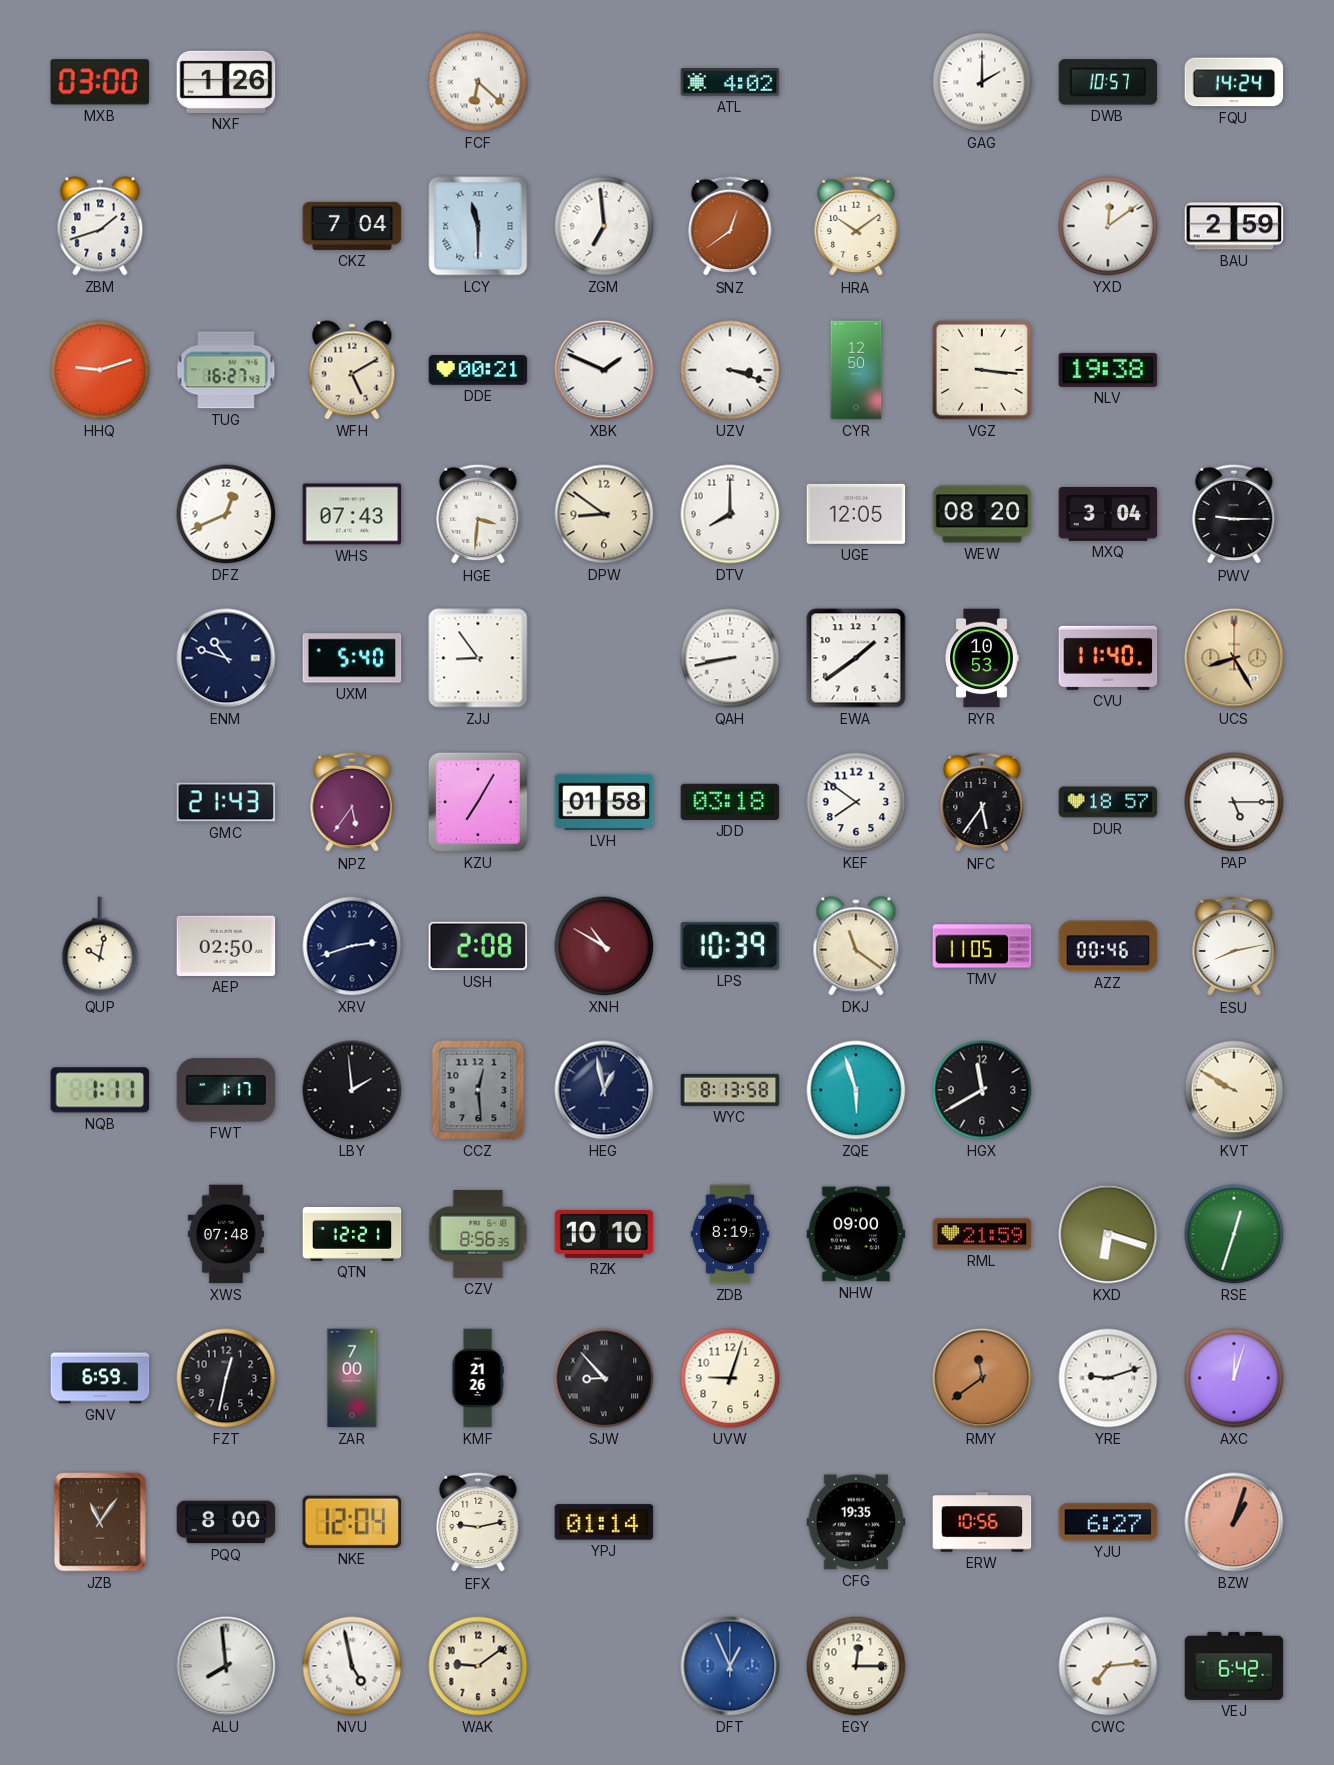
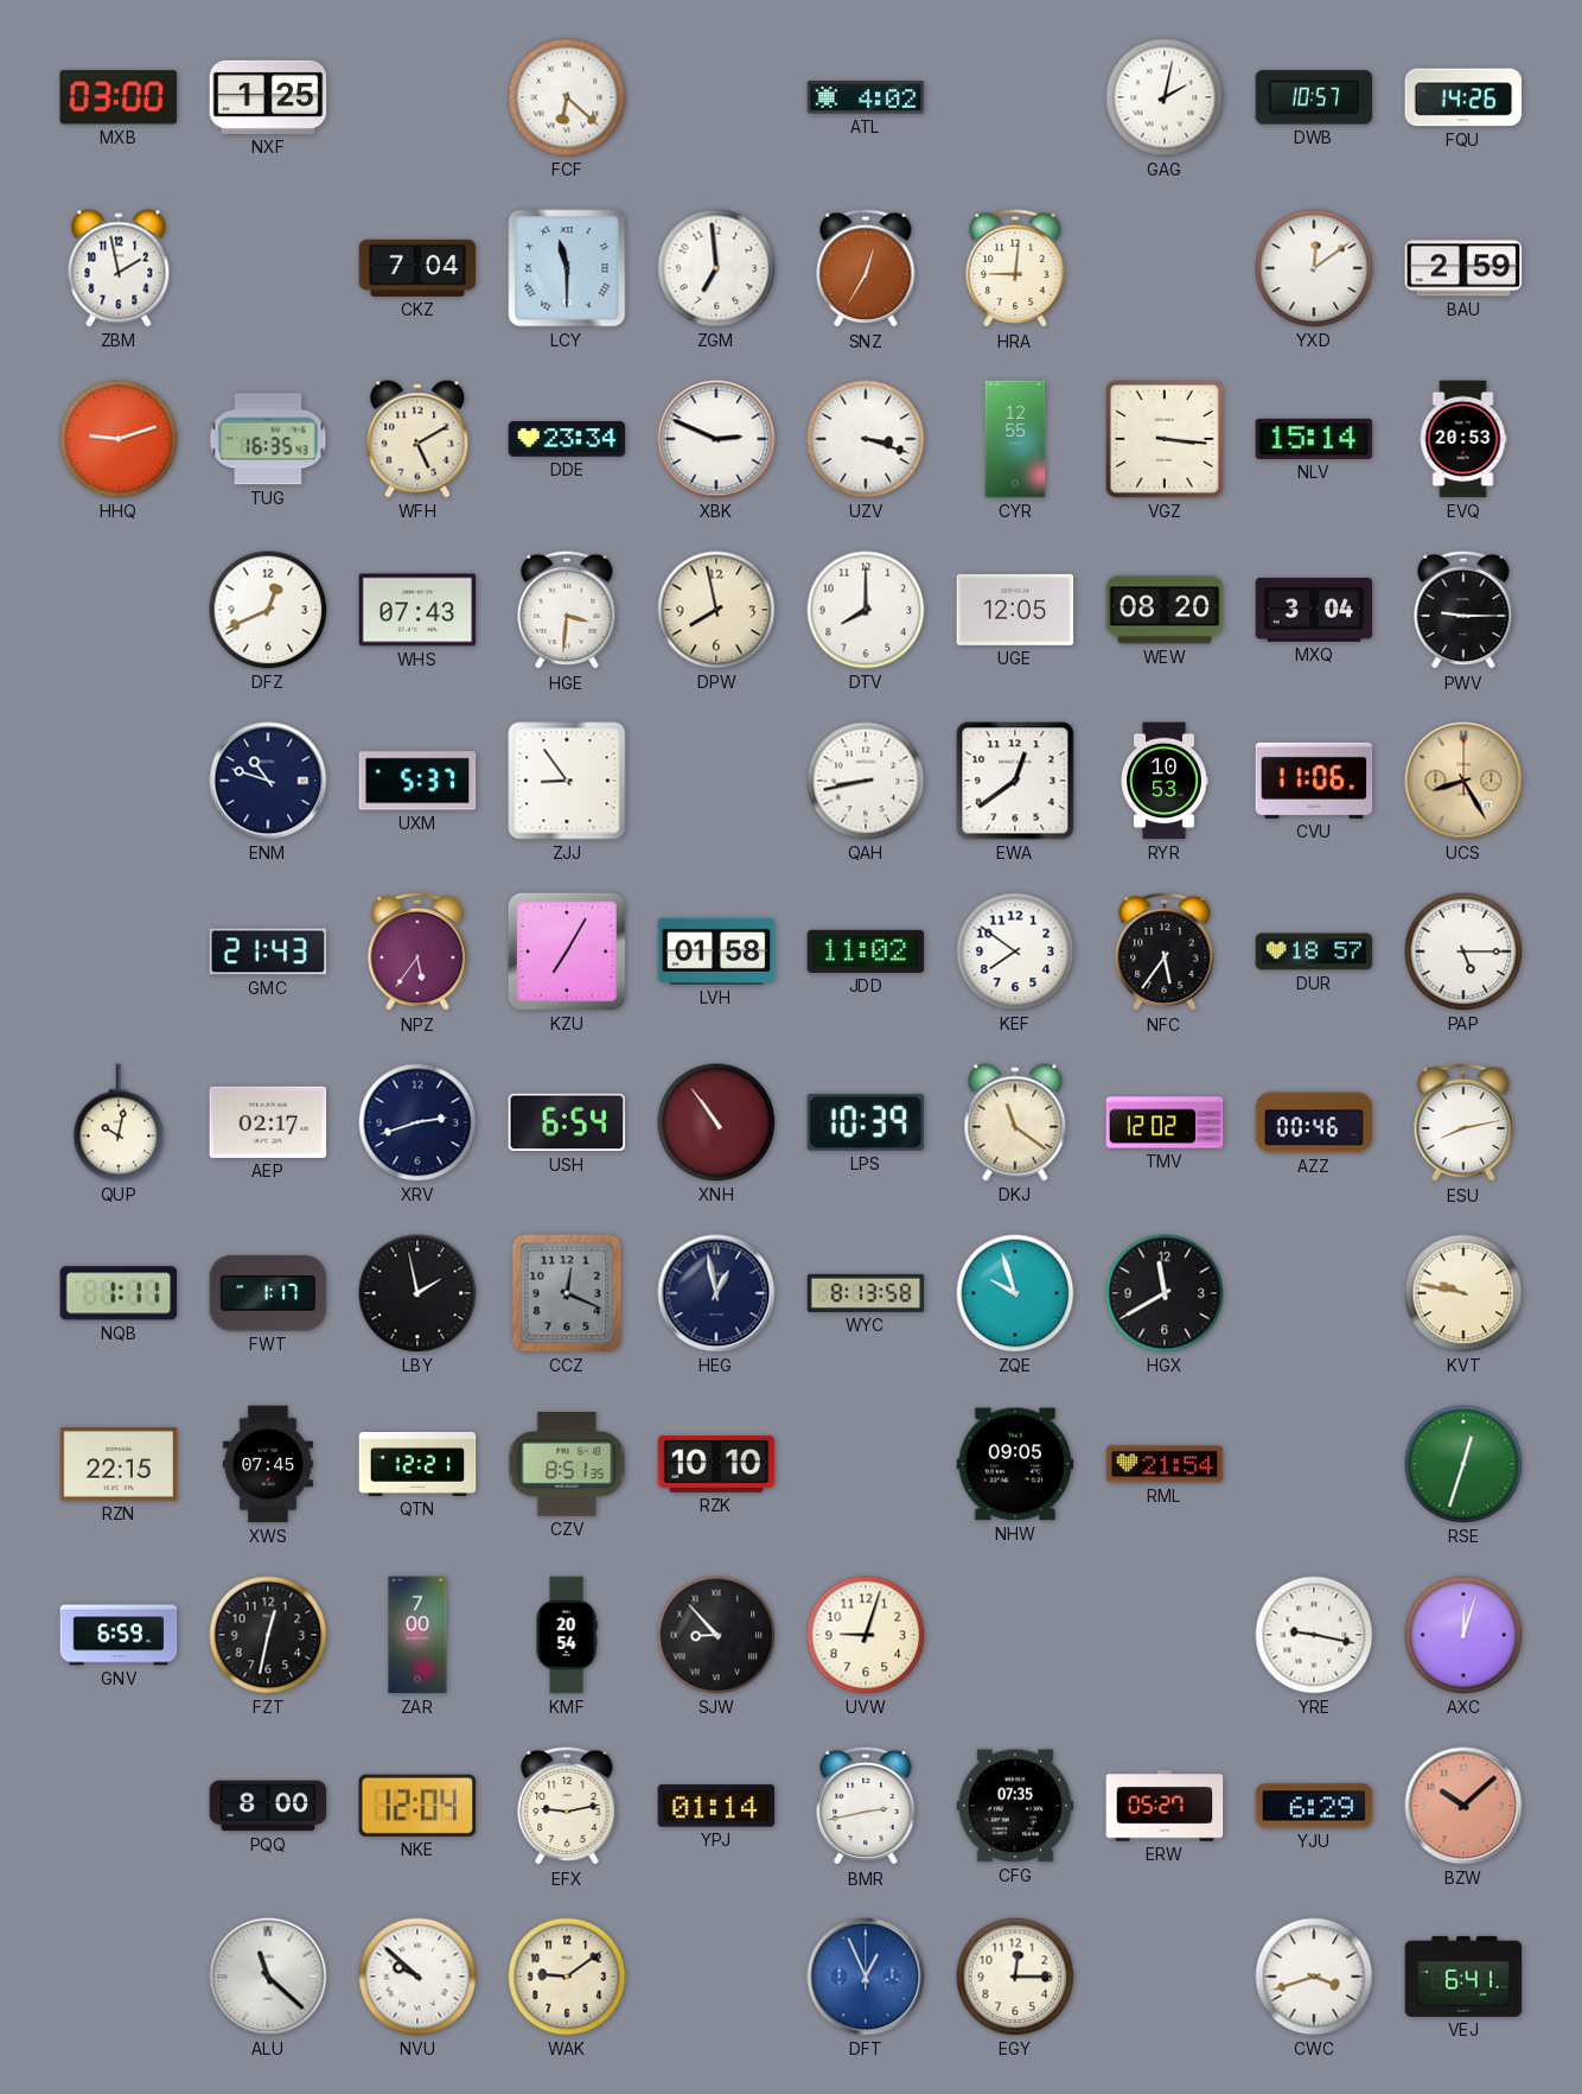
NXF: 1:26 -> 1:25 (268, 97)
GAG: 2:00 -> 2:02 (1165, 97)
FQU: 14:24 -> 14:26 (1463, 97)
ZBM: 1:42 -> 1:58 (119, 268)
SNZ: 12:39 -> 12:35 (866, 268)
HRA: 10:09 -> 9:01 (1015, 268)
TUG: 16:27 -> 16:35 (268, 439)
DDE: 00:21 -> 23:34 (567, 439)
XBK: 1:49 -> 2:49 (716, 439)
CYR: 12:50 -> 12:55 (1015, 439)
NLV: 19:38 -> 15:14 (1314, 439)
EVQ: none -> 20:53 (1463, 439)
DPW: 8:51 -> 7:58 (716, 610)
UXM: 5:40 -> 5:37 (417, 781)
EWA: 1:39 -> 12:39 (1015, 781)
CVU: 11:40 -> 11:06 (1314, 781)
JDD: 03:18 -> 11:02 (866, 951)
AEP: 02:50 -> 02:17 (268, 1122)
USH: 2:08 -> 6:54 (567, 1122)
XNH: 10:50 -> 10:54 (716, 1122)
TMV: 11:05 -> 12:02 (1165, 1122)
LBY: 1:59 -> 1:58 (417, 1293)
CCZ: 12:29 -> 12:19 (567, 1293)
ZQE: 5:57 -> 9:57 (1015, 1293)
KVT: 9:50 -> 9:47 (1463, 1293)
RZN: none -> 22:15 (119, 1464)
XWS: 07:48 -> 07:45 (268, 1464)
CZV: 8:56 -> 8:51 (567, 1465)
ZDB: 8:19 -> none (730, 1234)
NHW: 09:00 -> 09:05 (1015, 1464)
RML: 21:59 -> 21:54 (1165, 1464)
KXD: 6:18 -> none (1108, 1234)
KMF: 21:26 -> 20:54 (567, 1635)
RMY: 11:39 -> none (982, 1378)
YRE: 9:12 -> 9:17 (1314, 1635)
JZB: 11:06 -> none (100, 1522)
BMR: none -> 2:43 (866, 1806)
CFG: 19:35 -> 07:35 (1015, 1806)
ERW: 10:56 -> 05:27 (1165, 1806)
YJU: 6:27 -> 6:29 (1314, 1806)
BZW: 1:03 -> 10:08 (1463, 1806)
ALU: 7:59 -> 11:22 (268, 1977)
NVU: 4:58 -> 9:52 (417, 1977)
CWC: 7:14 -> 3:42 (1314, 1977)
VEJ: 6:42 -> 6:41 (1463, 1977)
